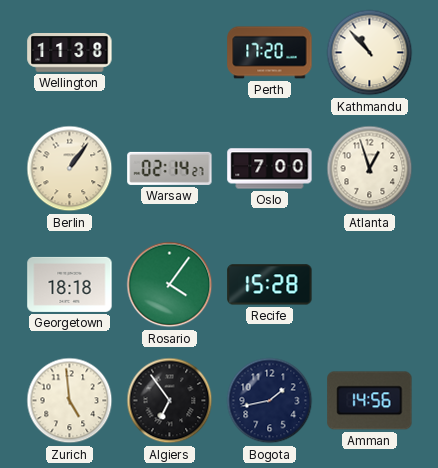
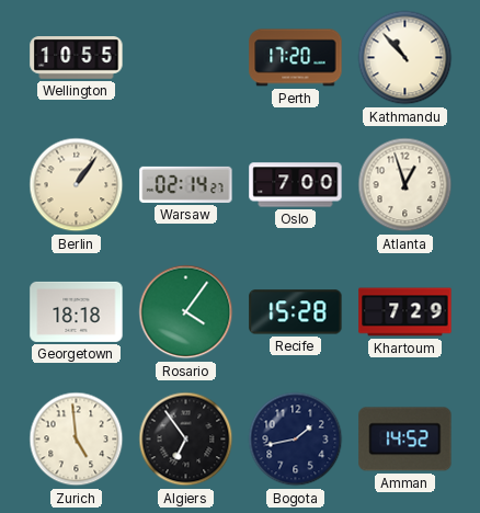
Wellington: 11:38 -> 10:55 (77, 58)
Khartoum: none -> 7:29 (405, 312)
Amman: 14:56 -> 14:52 (405, 440)
